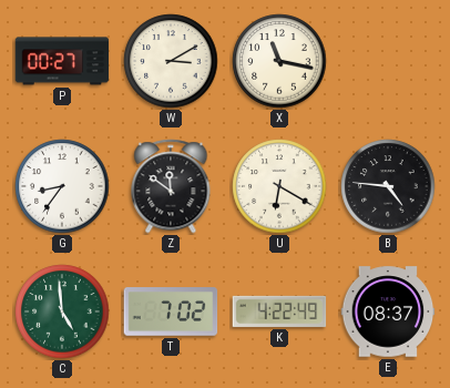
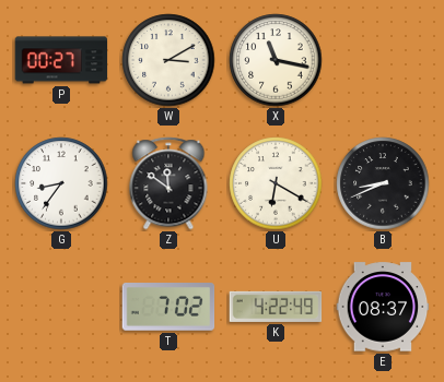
B: 4:46 -> 8:41 (383, 183)
C: 4:59 -> none (62, 312)
